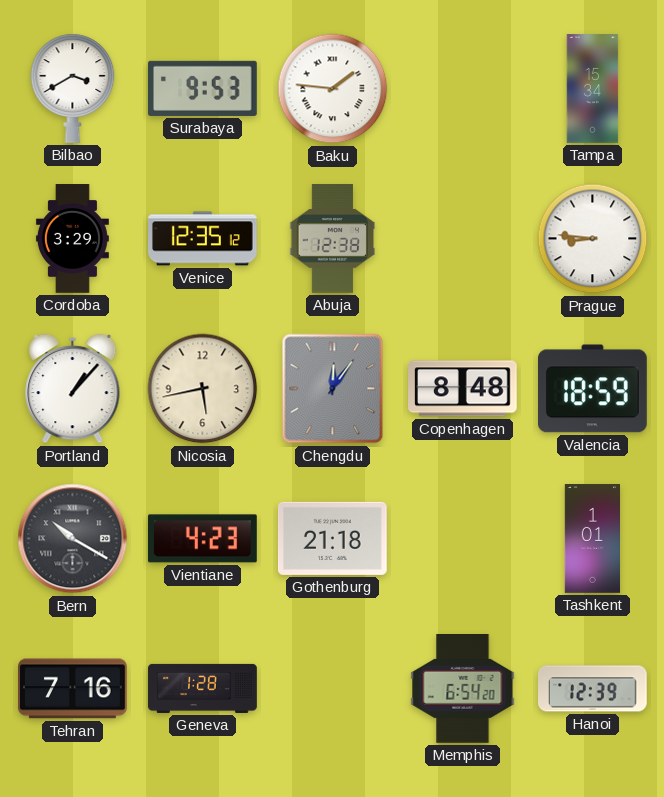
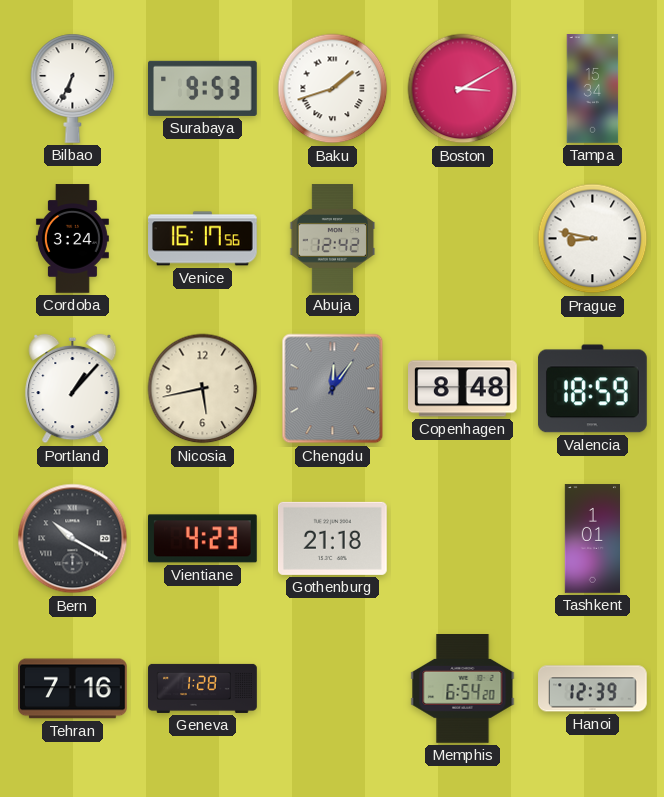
Bilbao: 3:40 -> 6:34 (73, 88)
Baku: 1:46 -> 1:42 (333, 89)
Boston: none -> 3:10 (463, 89)
Cordoba: 3:29 -> 3:24 (72, 239)
Venice: 12:35 -> 16:17 (203, 239)
Abuja: 12:38 -> 12:42 (333, 239)
Prague: 8:46 -> 8:47 (593, 239)
